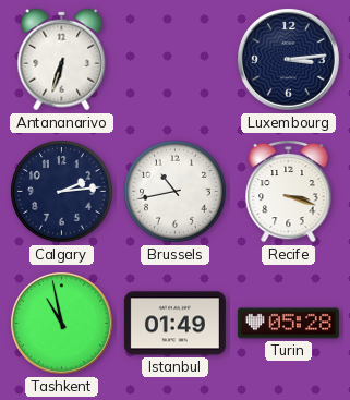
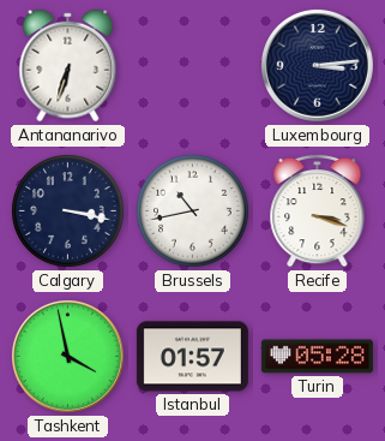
Calgary: 2:14 -> 3:17 (68, 211)
Tashkent: 10:58 -> 3:58 (67, 356)
Istanbul: 01:49 -> 01:57 (192, 357)
